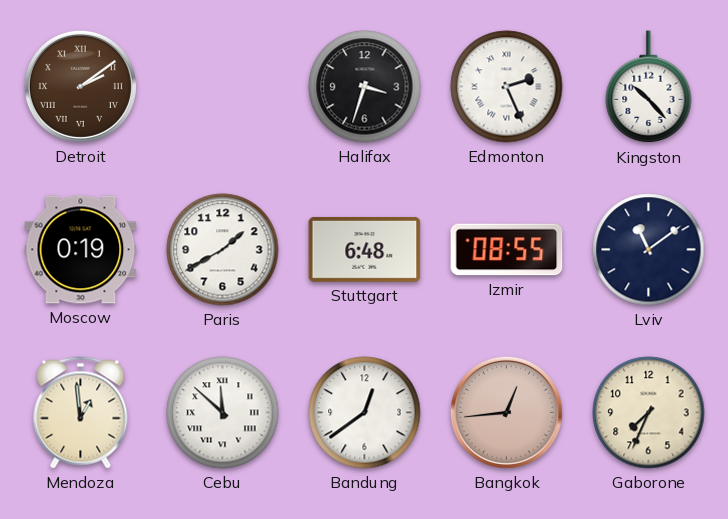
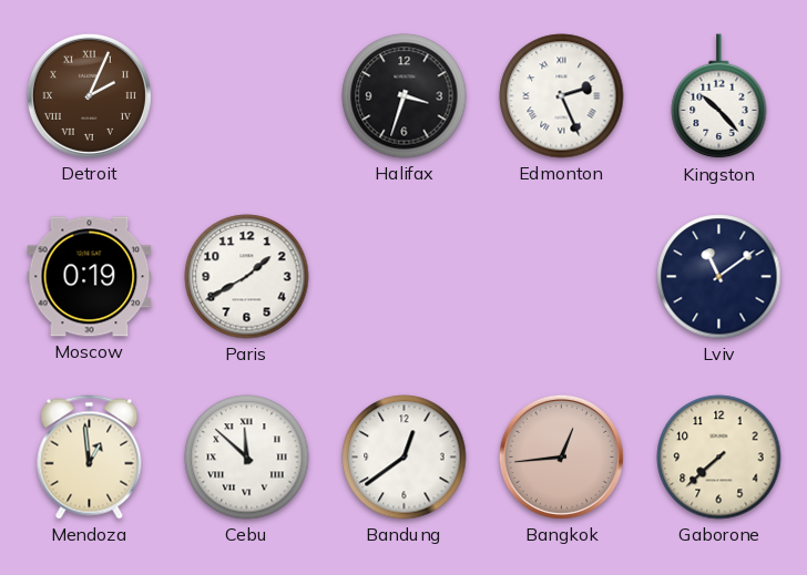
Detroit: 2:09 -> 2:04 (89, 95)
Stuttgart: 6:48 -> none (365, 249)
Izmir: 08:55 -> none (507, 250)
Gaborone: 7:34 -> 7:38 (719, 458)
